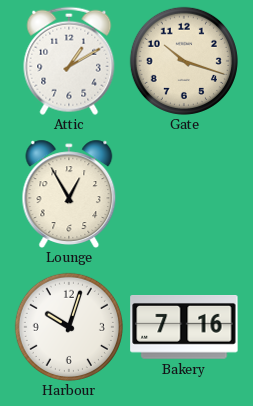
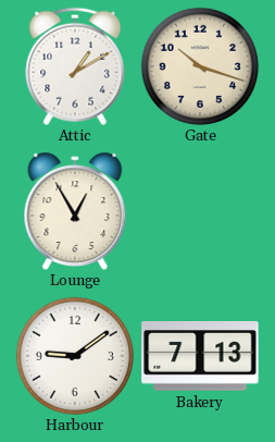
Harbour: 10:03 -> 9:09 (75, 356)
Bakery: 7:16 -> 7:13 (200, 357)
